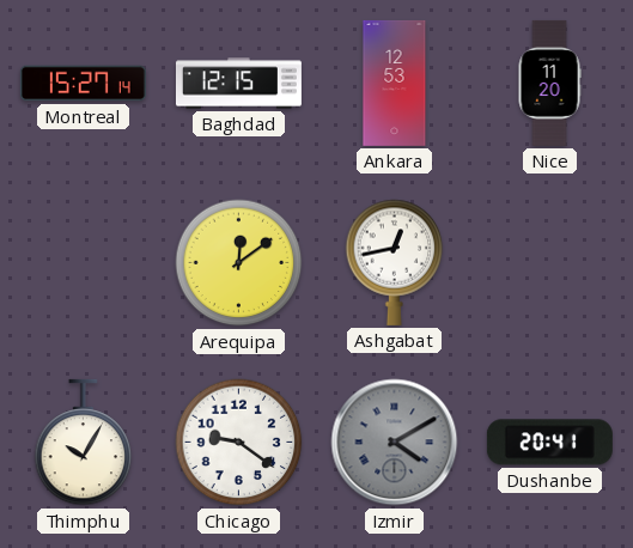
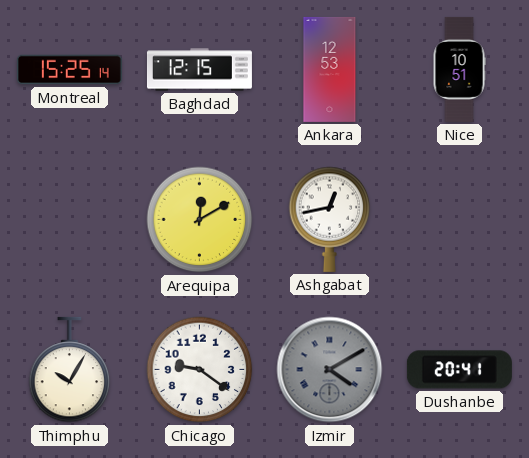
Montreal: 15:27 -> 15:25 (69, 70)
Nice: 11:20 -> 10:51 (459, 69)
Arequipa: 12:09 -> 12:10 (200, 220)
